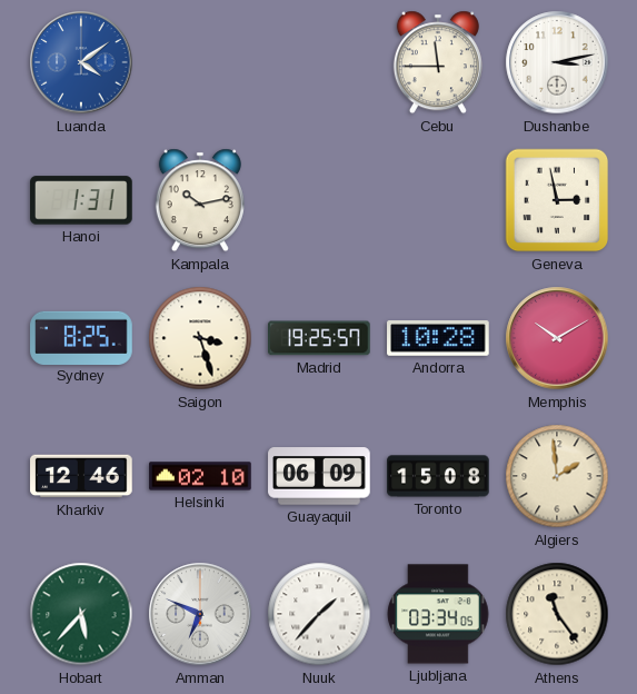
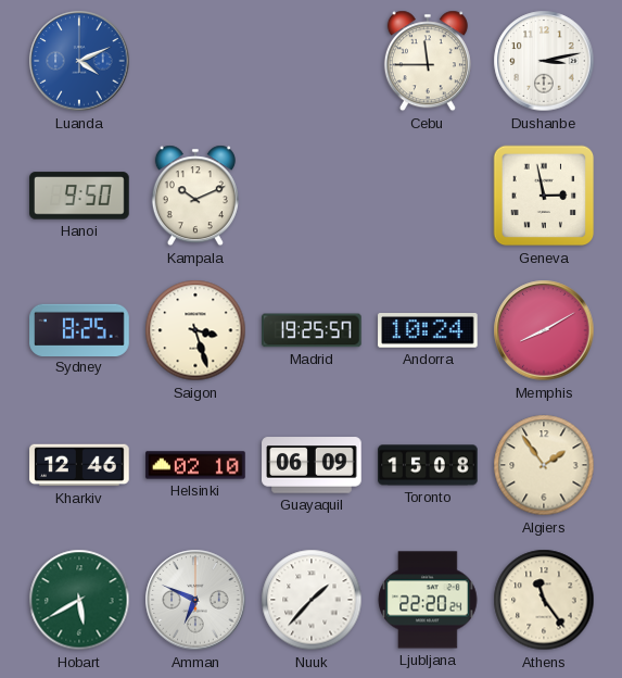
Luanda: 4:09 -> 4:11 (79, 61)
Hanoi: 1:31 -> 9:50 (79, 196)
Kampala: 10:13 -> 10:11 (195, 196)
Andorra: 10:28 -> 10:24 (428, 331)
Memphis: 10:10 -> 8:10 (544, 330)
Algiers: 1:59 -> 1:54 (544, 465)
Hobart: 5:37 -> 5:40 (79, 600)
Ljubljana: 03:34 -> 22:20 (428, 600)
